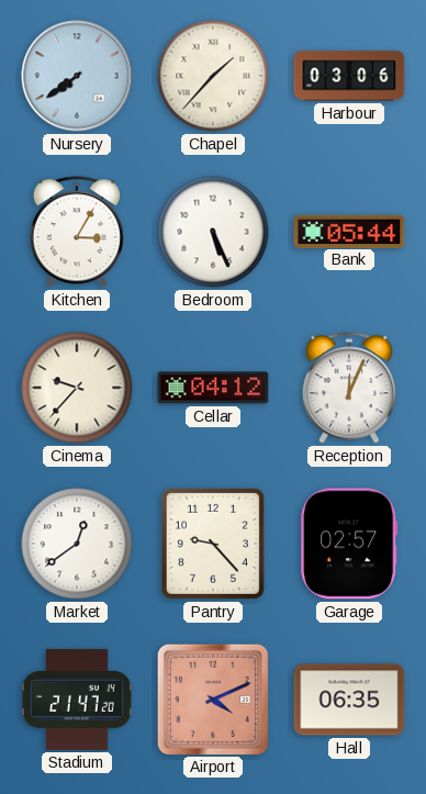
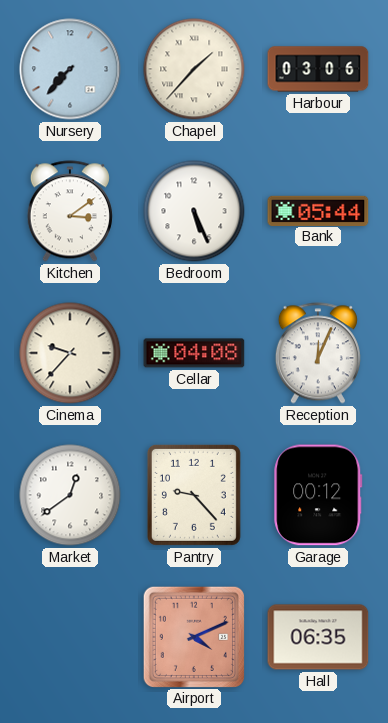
Nursery: 7:39 -> 7:37 (70, 69)
Kitchen: 3:05 -> 3:09 (70, 211)
Cellar: 04:12 -> 04:08 (194, 353)
Garage: 02:57 -> 00:12 (318, 495)
Stadium: 21:47 -> none (77, 700)
